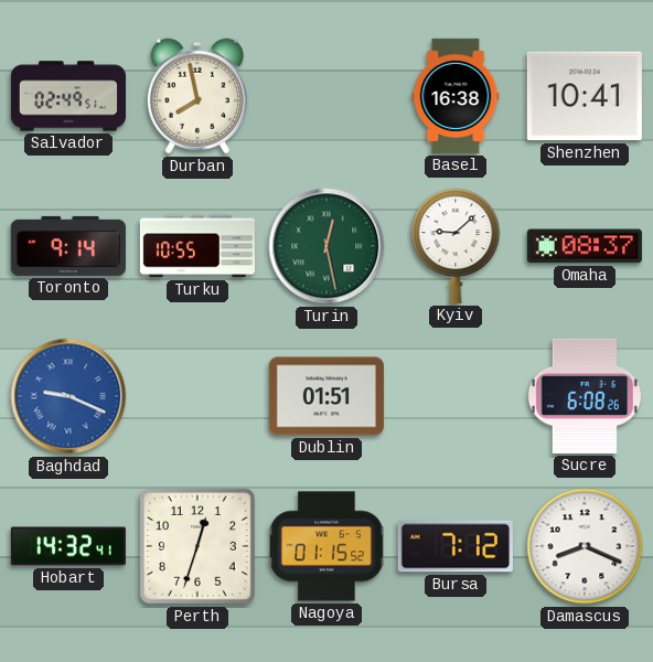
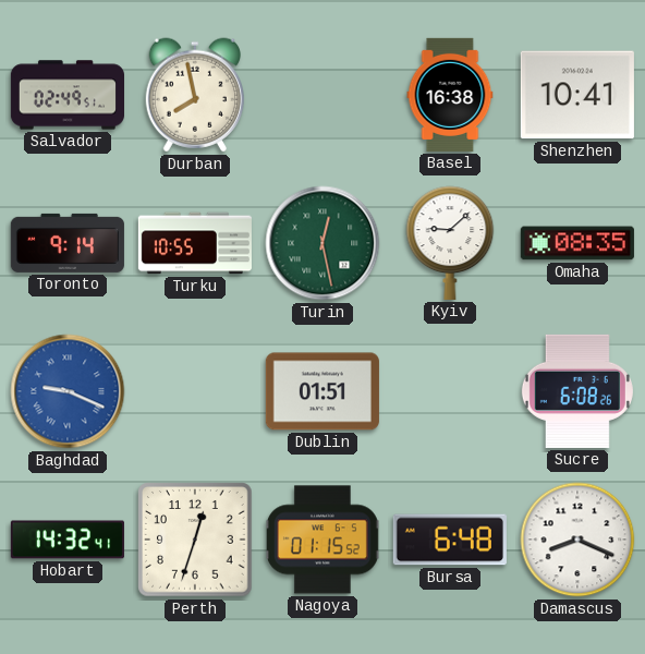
Omaha: 08:37 -> 08:35 (577, 243)
Bursa: 7:12 -> 6:48 (450, 540)
